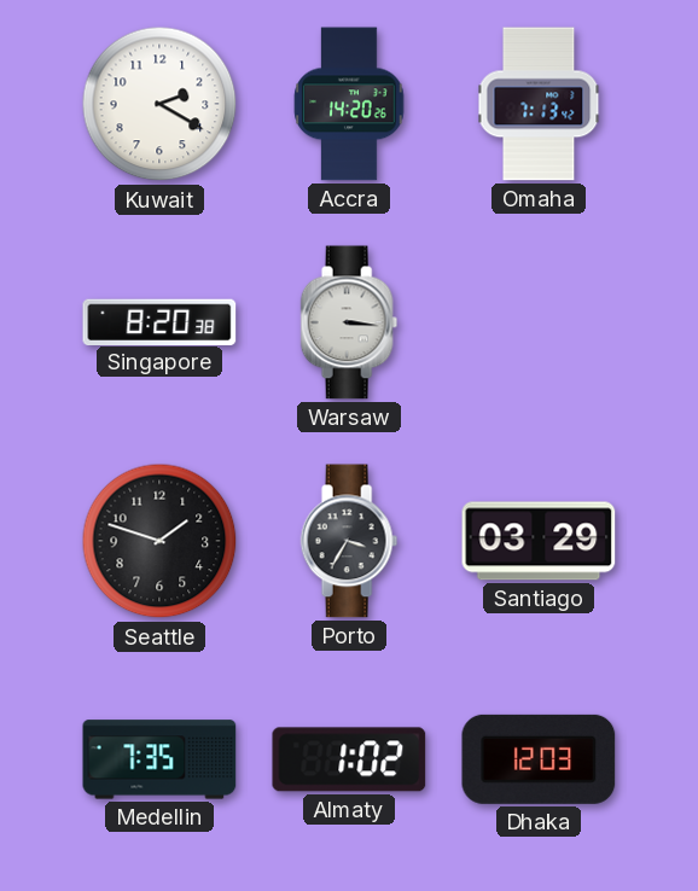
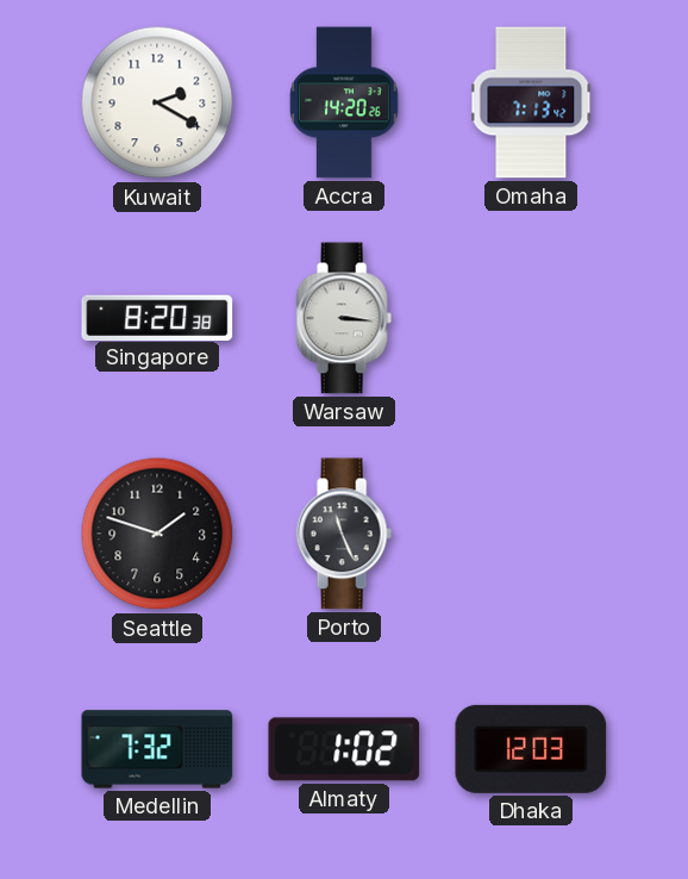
Porto: 3:35 -> 11:26 (344, 534)
Santiago: 03:29 -> none (539, 541)
Medellin: 7:35 -> 7:32 (157, 749)
